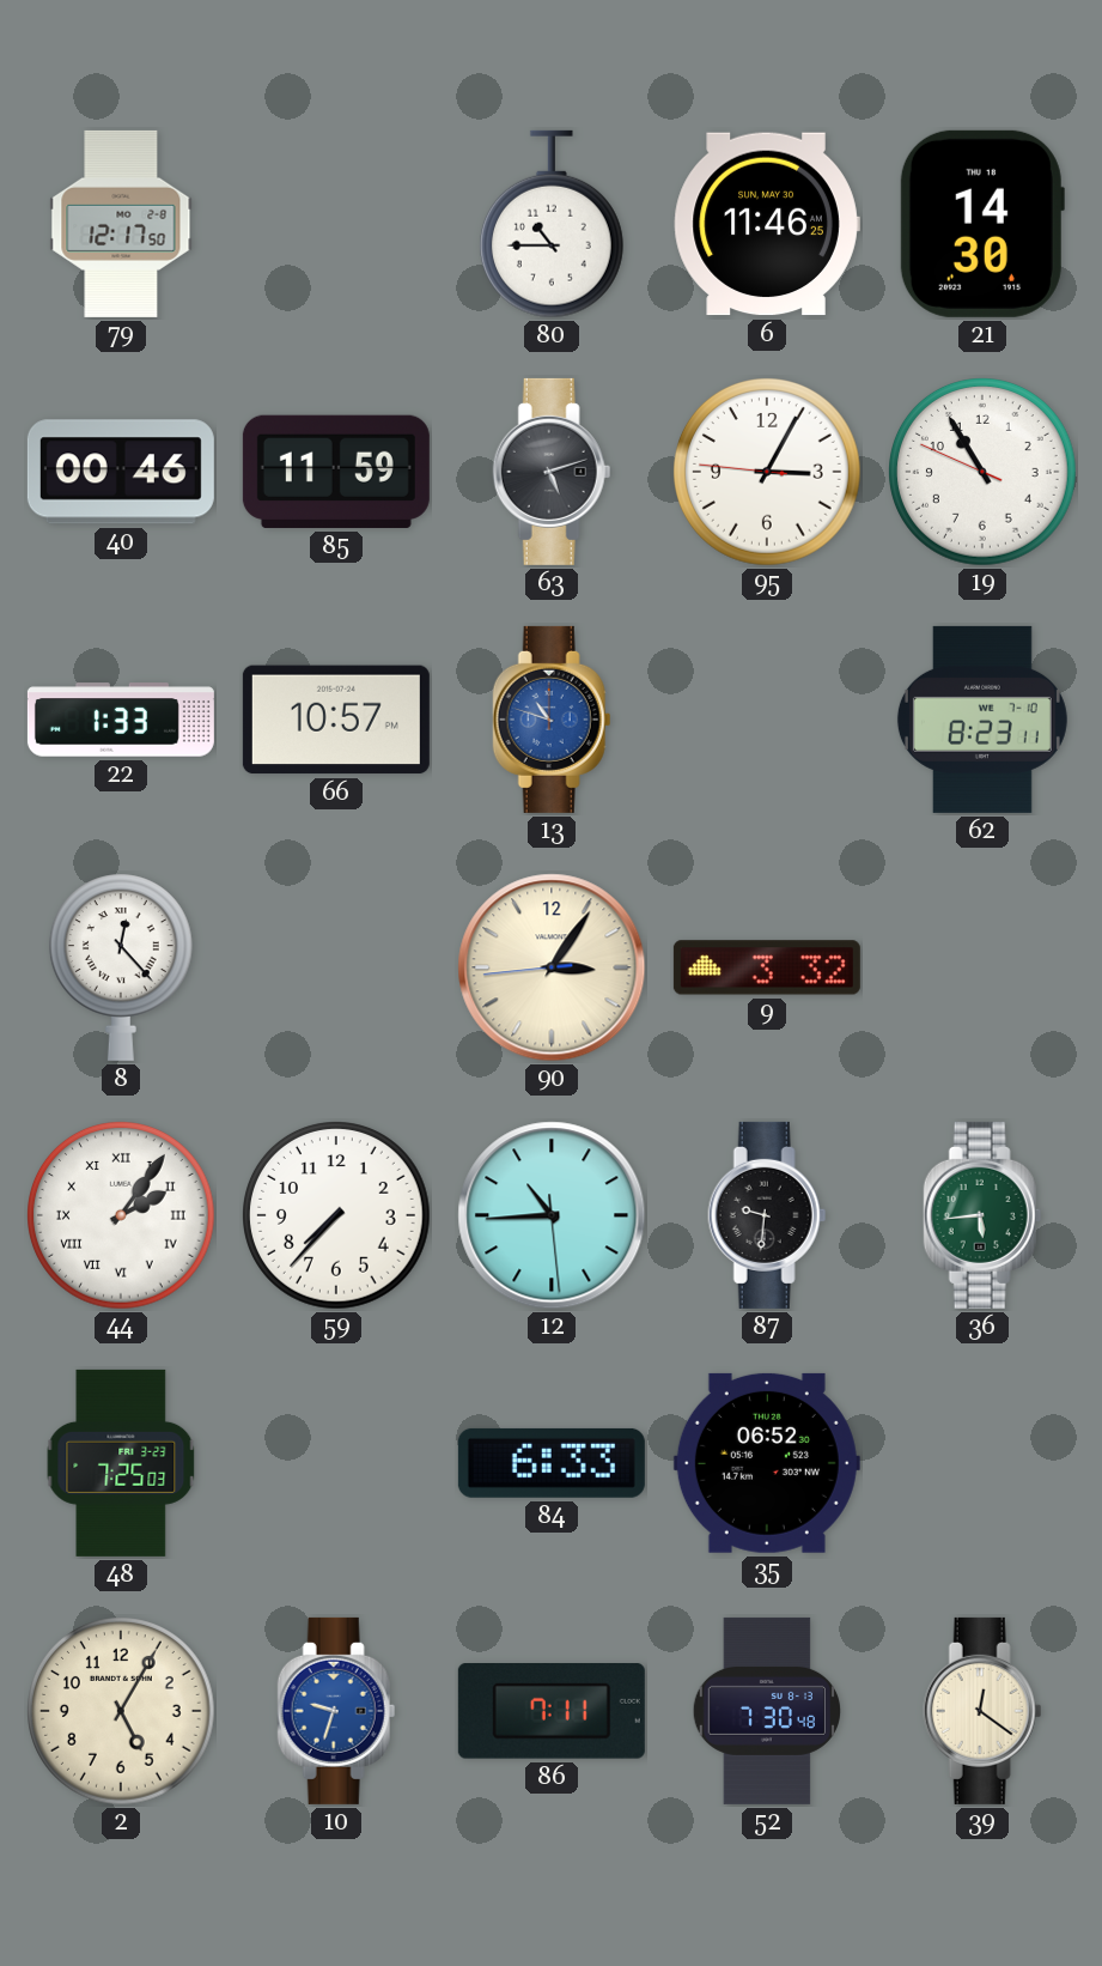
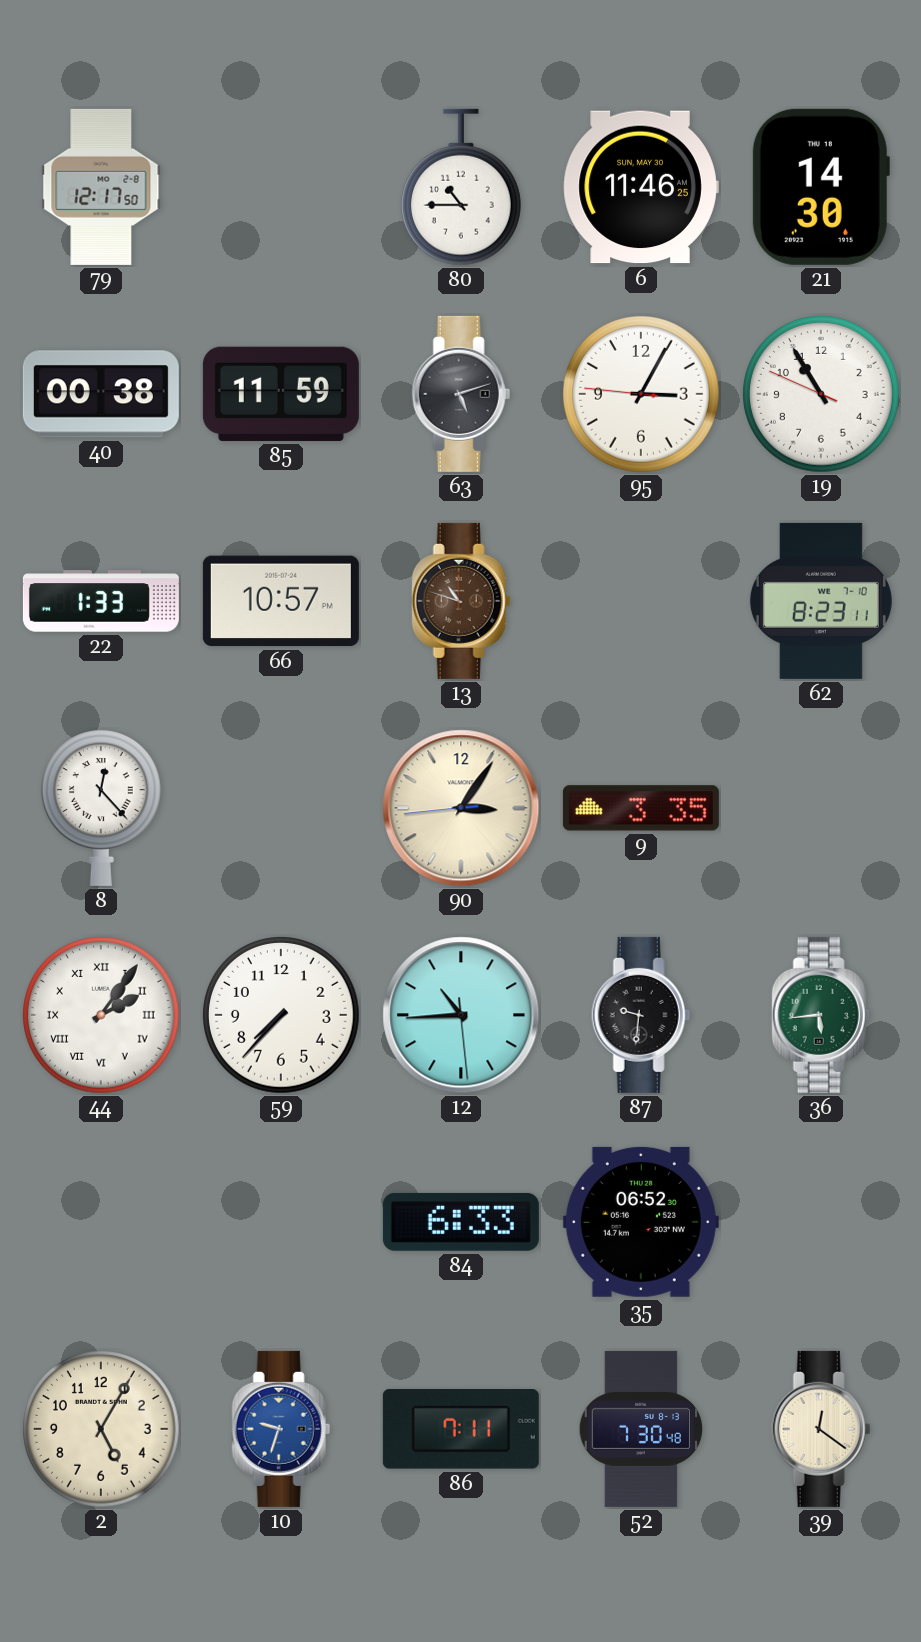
40: 00:46 -> 00:38 (101, 394)
13 dial: blue -> brown (461, 601)
9: 3:32 -> 3:35 (641, 808)
48: 7:25 -> none (121, 1463)
